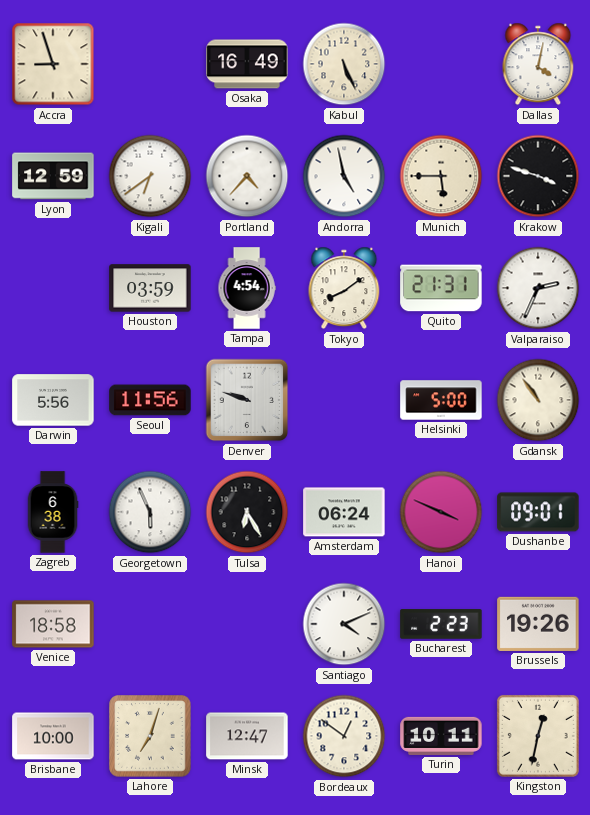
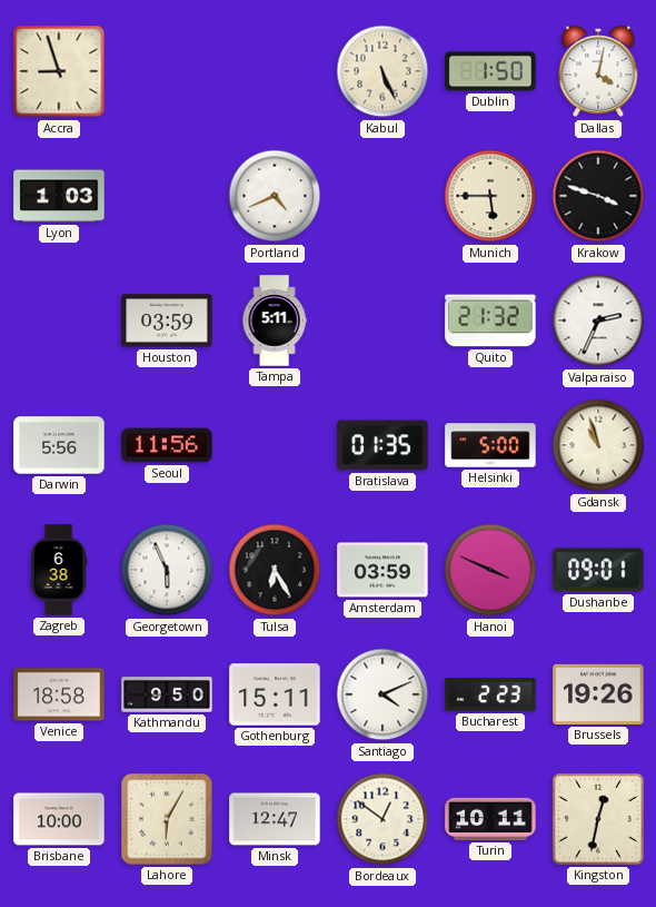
Osaka: 16:49 -> none (247, 64)
Dublin: none -> 1:50 (490, 71)
Lyon: 12:59 -> 1:03 (59, 196)
Kigali: 6:39 -> none (150, 176)
Portland: 4:37 -> 4:41 (275, 196)
Andorra: 4:58 -> none (344, 176)
Tampa: 4:54 -> 5:11 (275, 321)
Tokyo: 8:09 -> none (344, 288)
Quito: 21:31 -> 21:32 (490, 321)
Denver: 9:48 -> none (247, 400)
Bratislava: none -> 01:35 (382, 445)
Gdansk: 10:54 -> 10:57 (598, 445)
Amsterdam: 06:24 -> 03:59 (382, 570)
Kathmandu: none -> 9:50 (167, 694)
Gothenburg: none -> 15:11 (275, 694)
Lahore: 7:03 -> 6:05 (167, 819)
